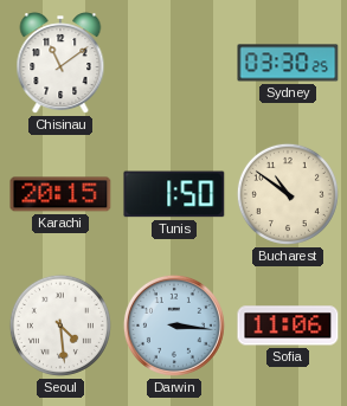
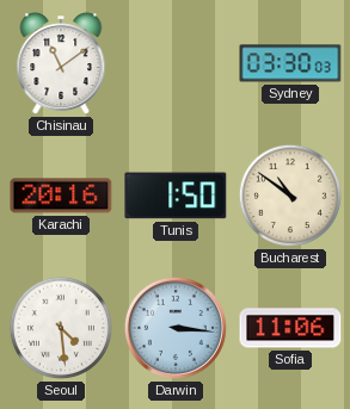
Sydney: 03:30:25 -> 03:30:03 (290, 63)
Karachi: 20:15 -> 20:16 (61, 196)
